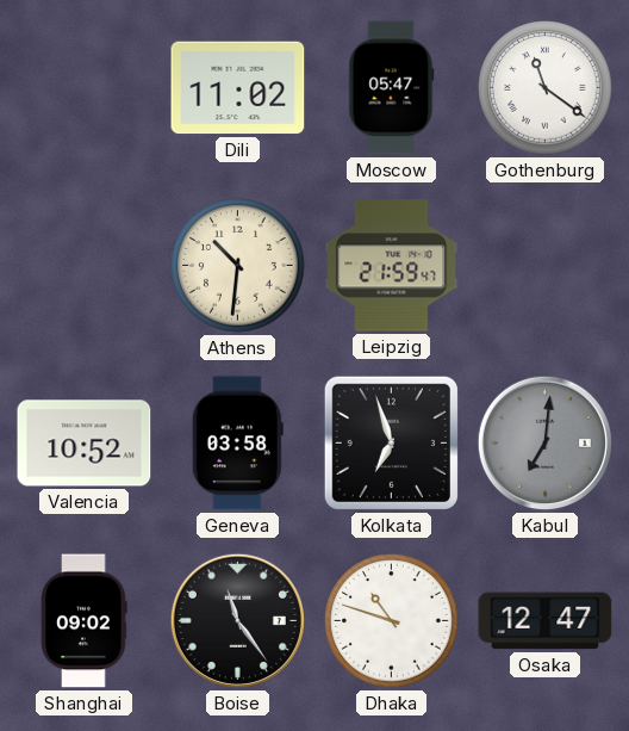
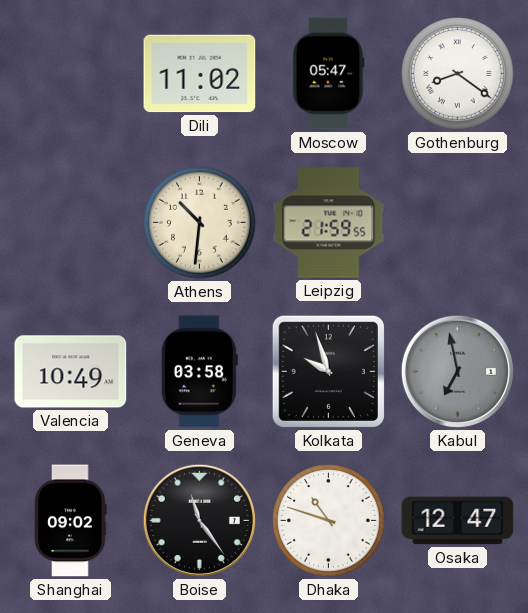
Gothenburg: 11:21 -> 8:21 (458, 74)
Leipzig: 21:59:47 -> 21:59:55 (329, 223)
Valencia: 10:52 -> 10:49 (71, 372)
Kolkata: 6:57 -> 9:57 (328, 371)
Kabul: 7:01 -> 6:58 (457, 371)
